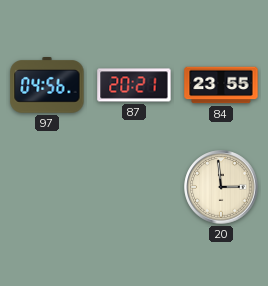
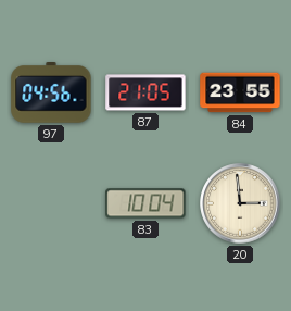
87: 20:21 -> 21:05 (145, 92)
83: none -> 10:04 (145, 203)
